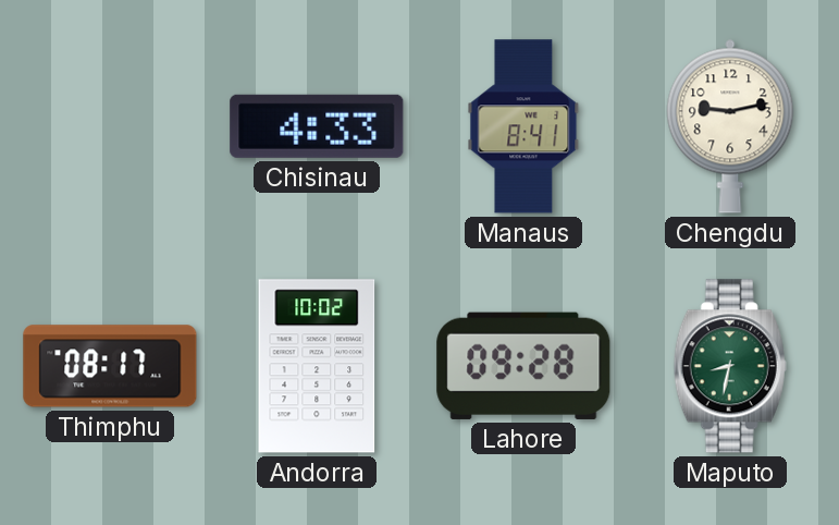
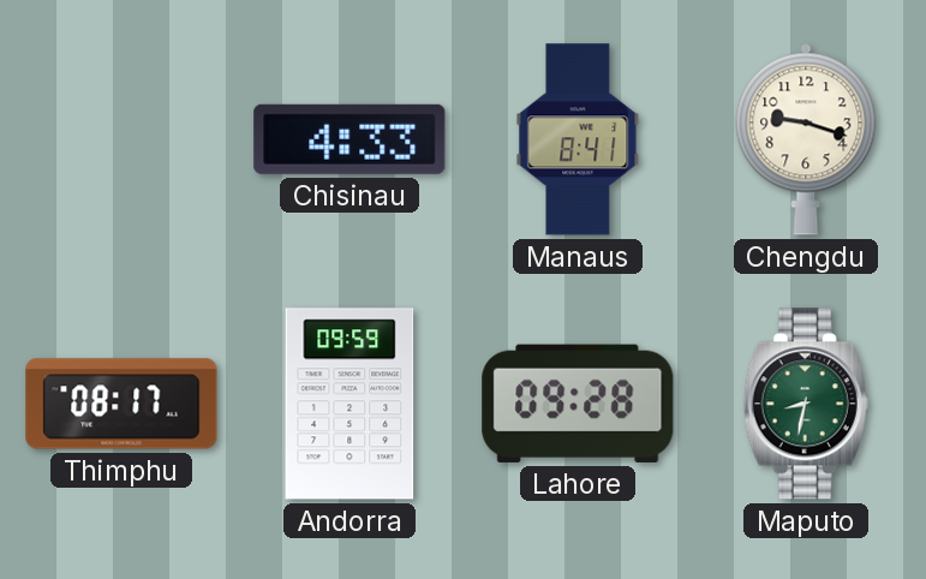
Chengdu: 9:13 -> 9:18 (806, 139)
Andorra: 10:02 -> 09:59 (350, 404)
